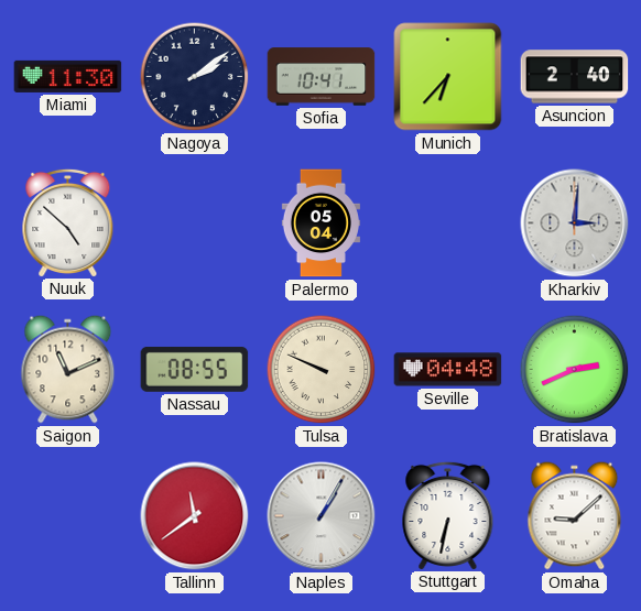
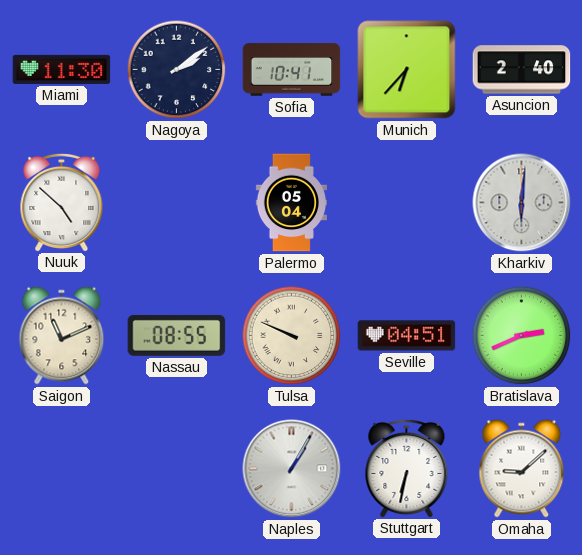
Kharkiv: 3:01 -> 6:01 (522, 203)
Seville: 04:48 -> 04:51 (407, 336)
Tallinn: 11:39 -> none (195, 516)
